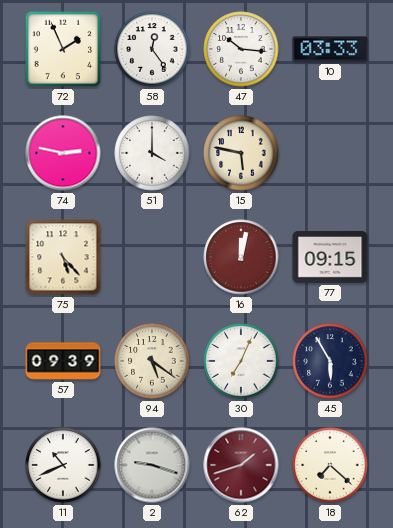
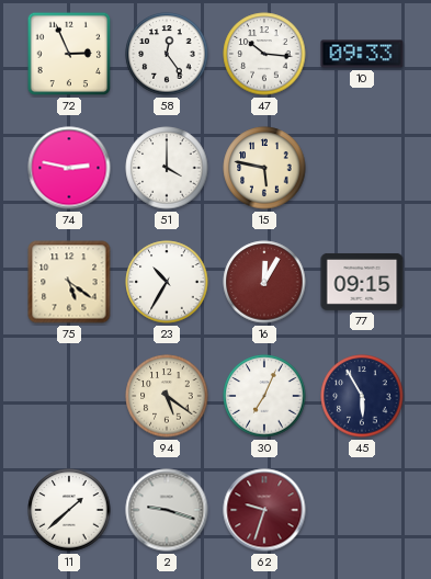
72: 1:56 -> 2:56 (69, 54)
10: 03:33 -> 09:33 (362, 54)
75: 5:23 -> 5:21 (69, 282)
23: none -> 10:35 (167, 282)
16: 12:02 -> 12:05 (264, 282)
57: 09:39 -> none (63, 361)
11: 10:41 -> 1:38 (69, 510)
62: 1:42 -> 9:33 (264, 510)
18: 7:22 -> none (330, 465)
